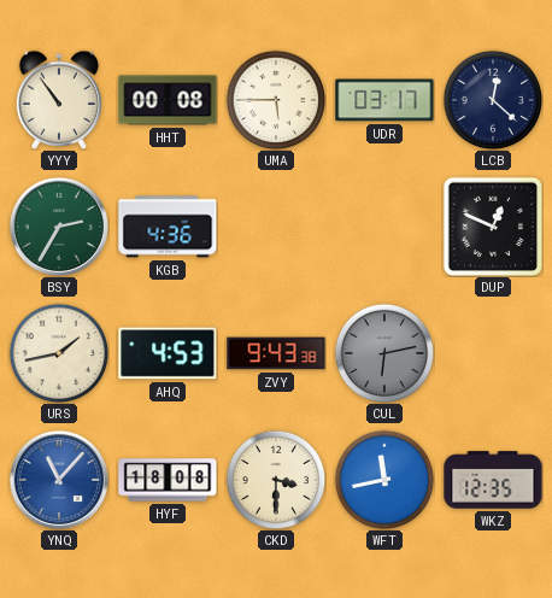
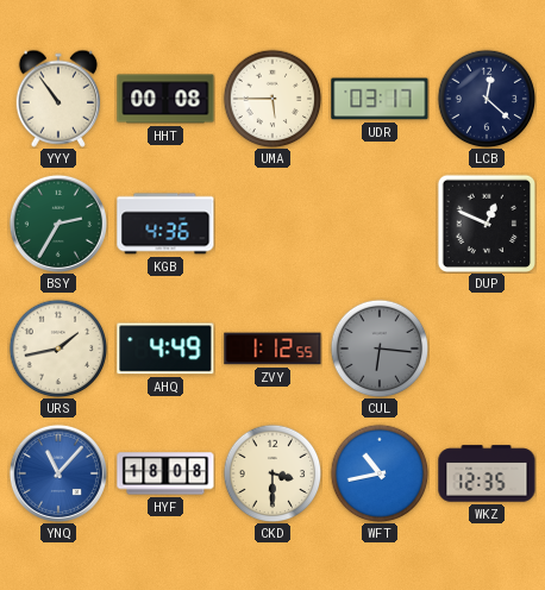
AHQ: 4:53 -> 4:49 (165, 349)
ZVY: 9:43 -> 1:12 (272, 349)
CUL: 6:13 -> 6:16 (380, 349)
WFT: 11:43 -> 10:43 (380, 473)
